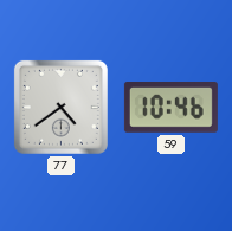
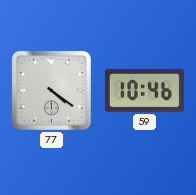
77: 4:39 -> 4:21 (51, 90)
